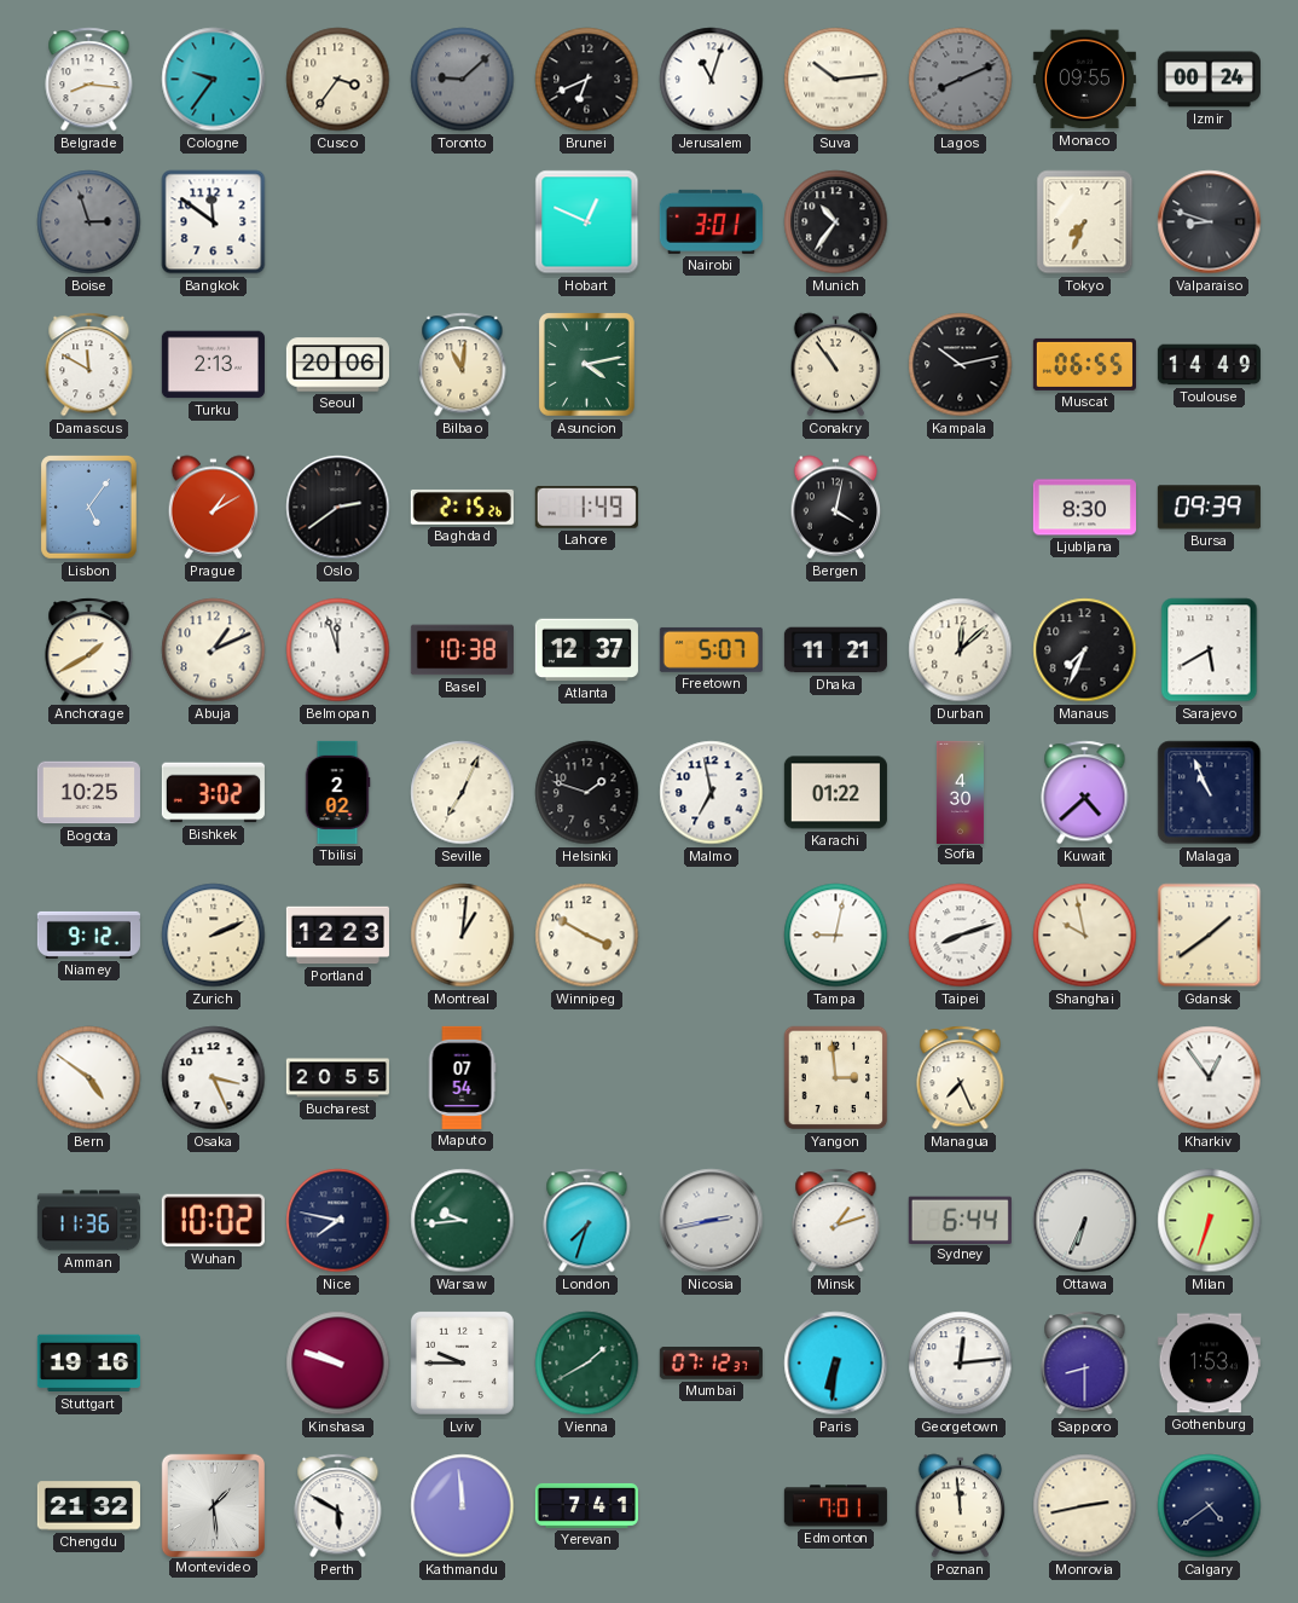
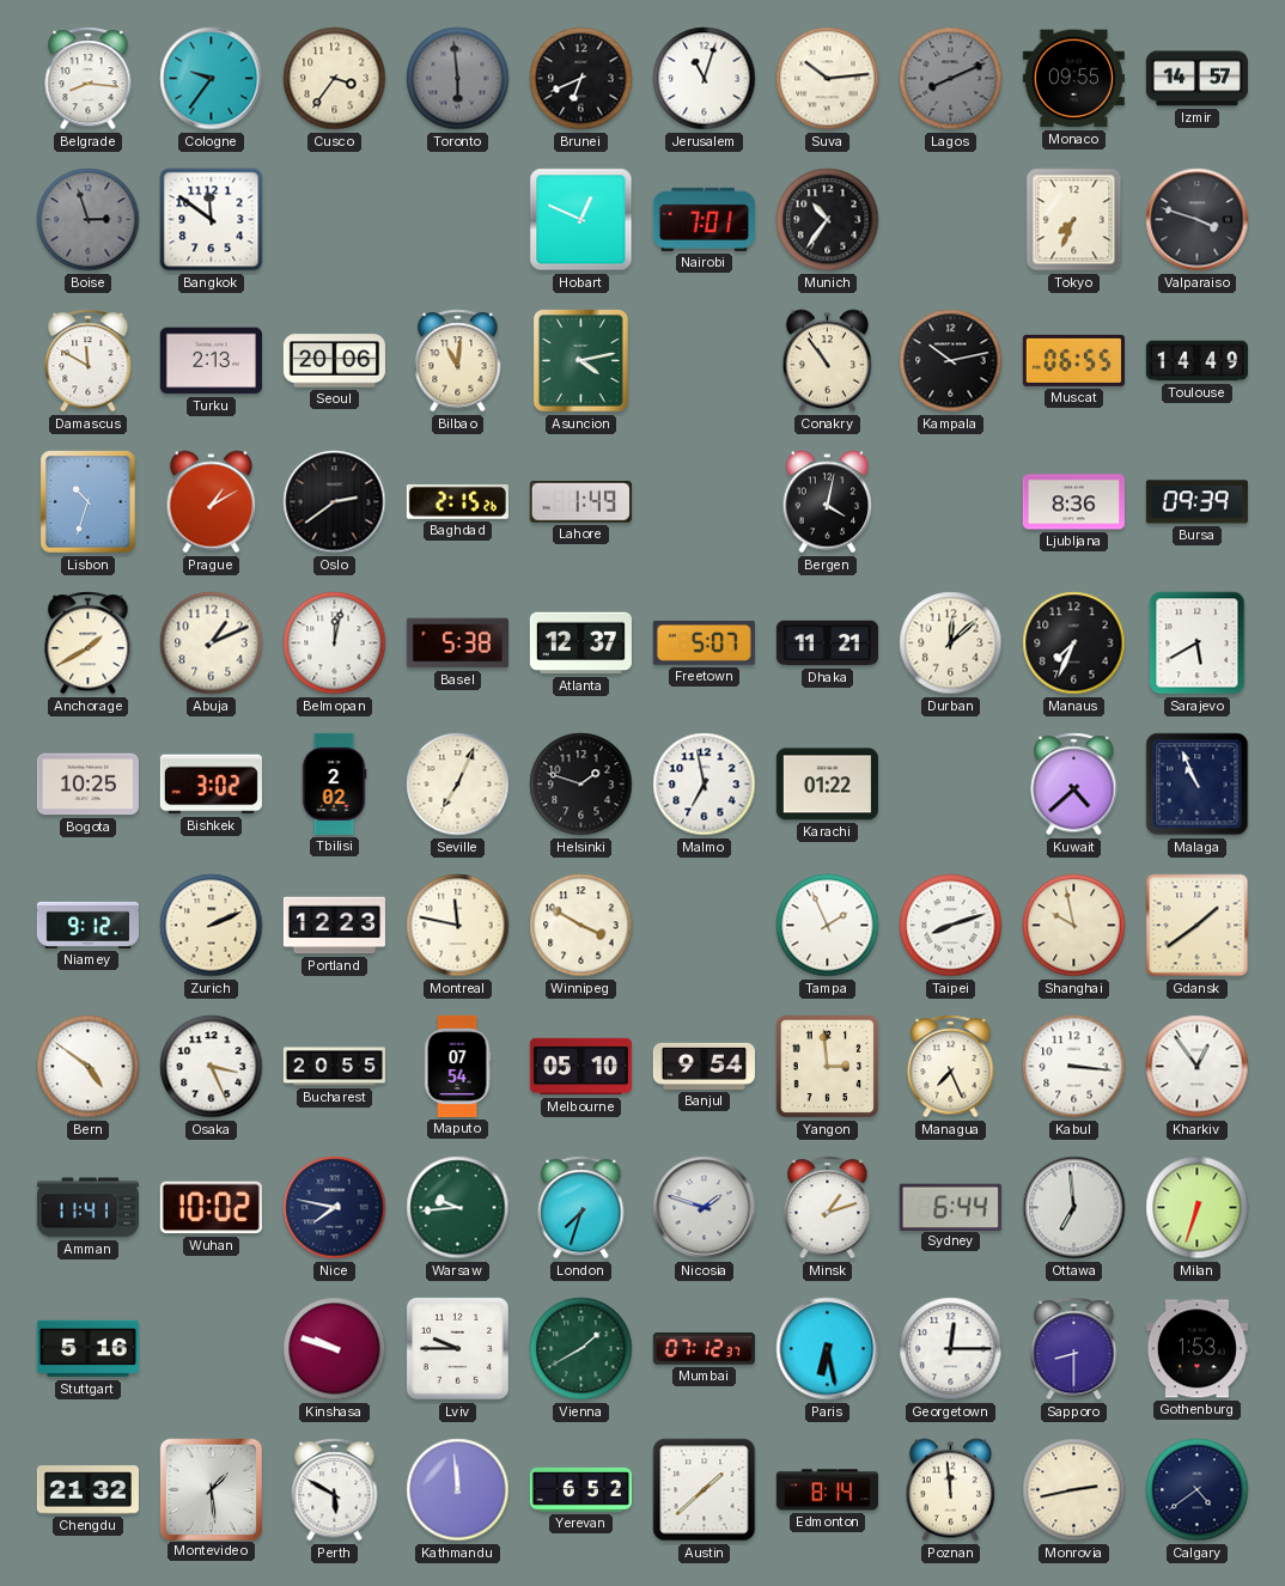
Toronto: 9:08 -> 5:59 (458, 79)
Izmir: 00:24 -> 14:57 (1196, 79)
Nairobi: 3:01 -> 7:01 (704, 219)
Valparaiso: 8:48 -> 3:48 (1198, 220)
Lisbon: 5:06 -> 10:33 (89, 502)
Ljubljana: 8:30 -> 8:36 (1073, 502)
Belmopan: 11:57 -> 12:02 (335, 643)
Basel: 10:38 -> 5:38 (457, 643)
Sofia: 4:30 -> none (960, 792)
Montreal: 1:01 -> 11:47 (458, 926)
Tampa: 9:02 -> 1:56 (828, 926)
Melbourne: none -> 05:10 (580, 1067)
Banjul: none -> 9:54 (704, 1066)
Kabul: none -> 3:16 (1074, 1067)
Amman: 11:36 -> 11:41 (87, 1208)
Nicosia: 2:43 -> 1:48 (705, 1208)
Ottawa: 6:34 -> 6:59 (1074, 1208)
Stuttgart: 19:16 -> 5:16 (87, 1349)
Paris: 6:31 -> 6:28 (828, 1349)
Georgetown: 12:14 -> 12:15 (951, 1349)
Yerevan: 7:41 -> 6:52 (580, 1489)
Austin: none -> 1:38 (705, 1490)
Edmonton: 7:01 -> 8:14 (827, 1490)
